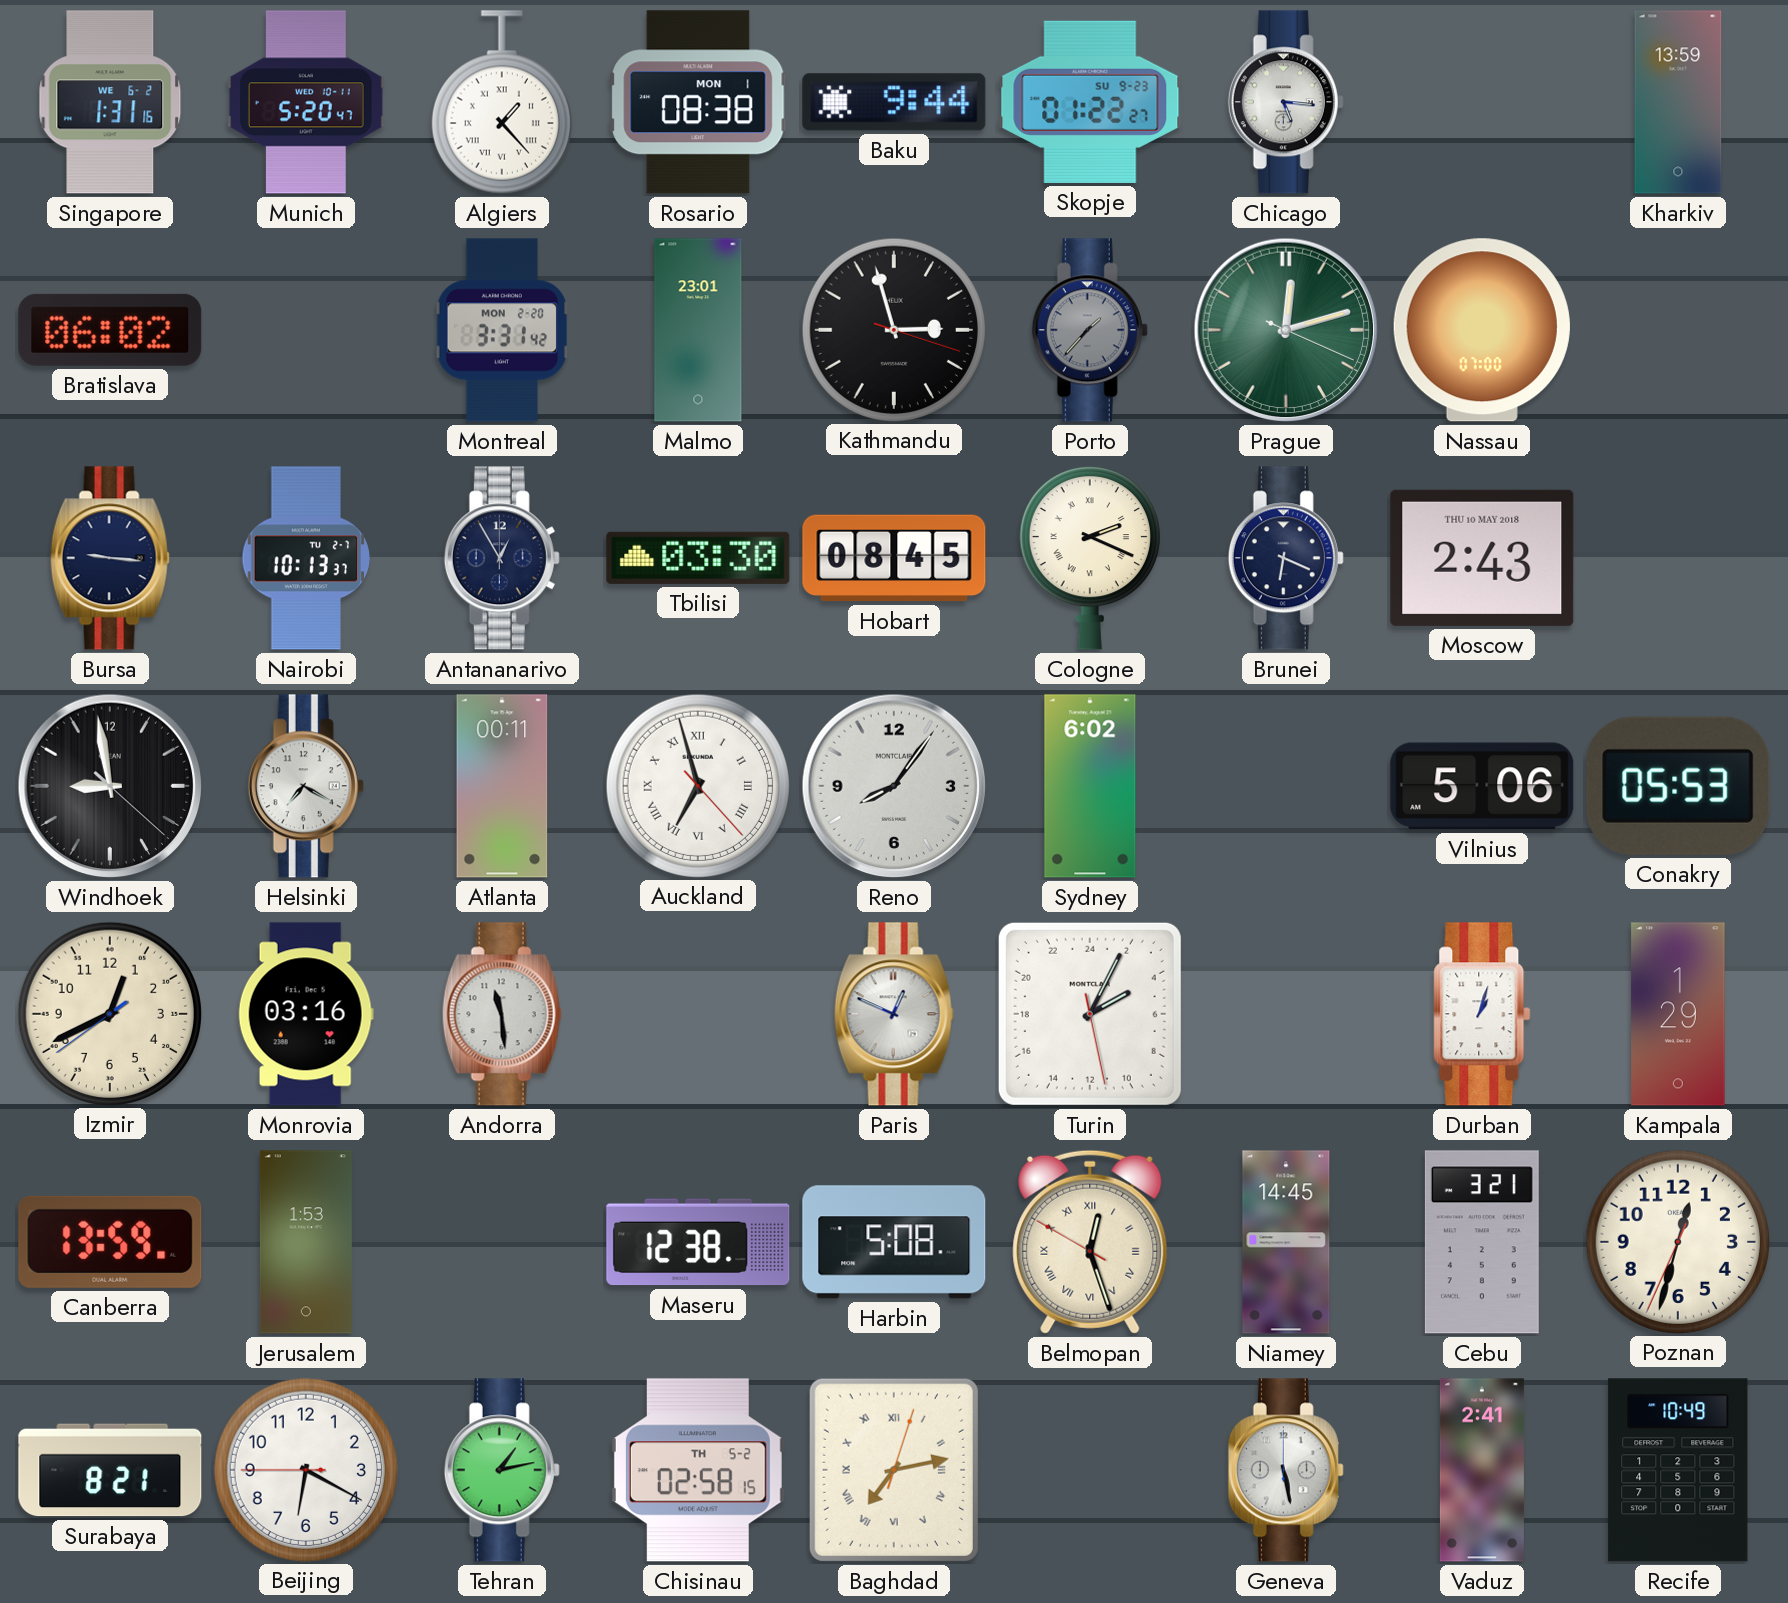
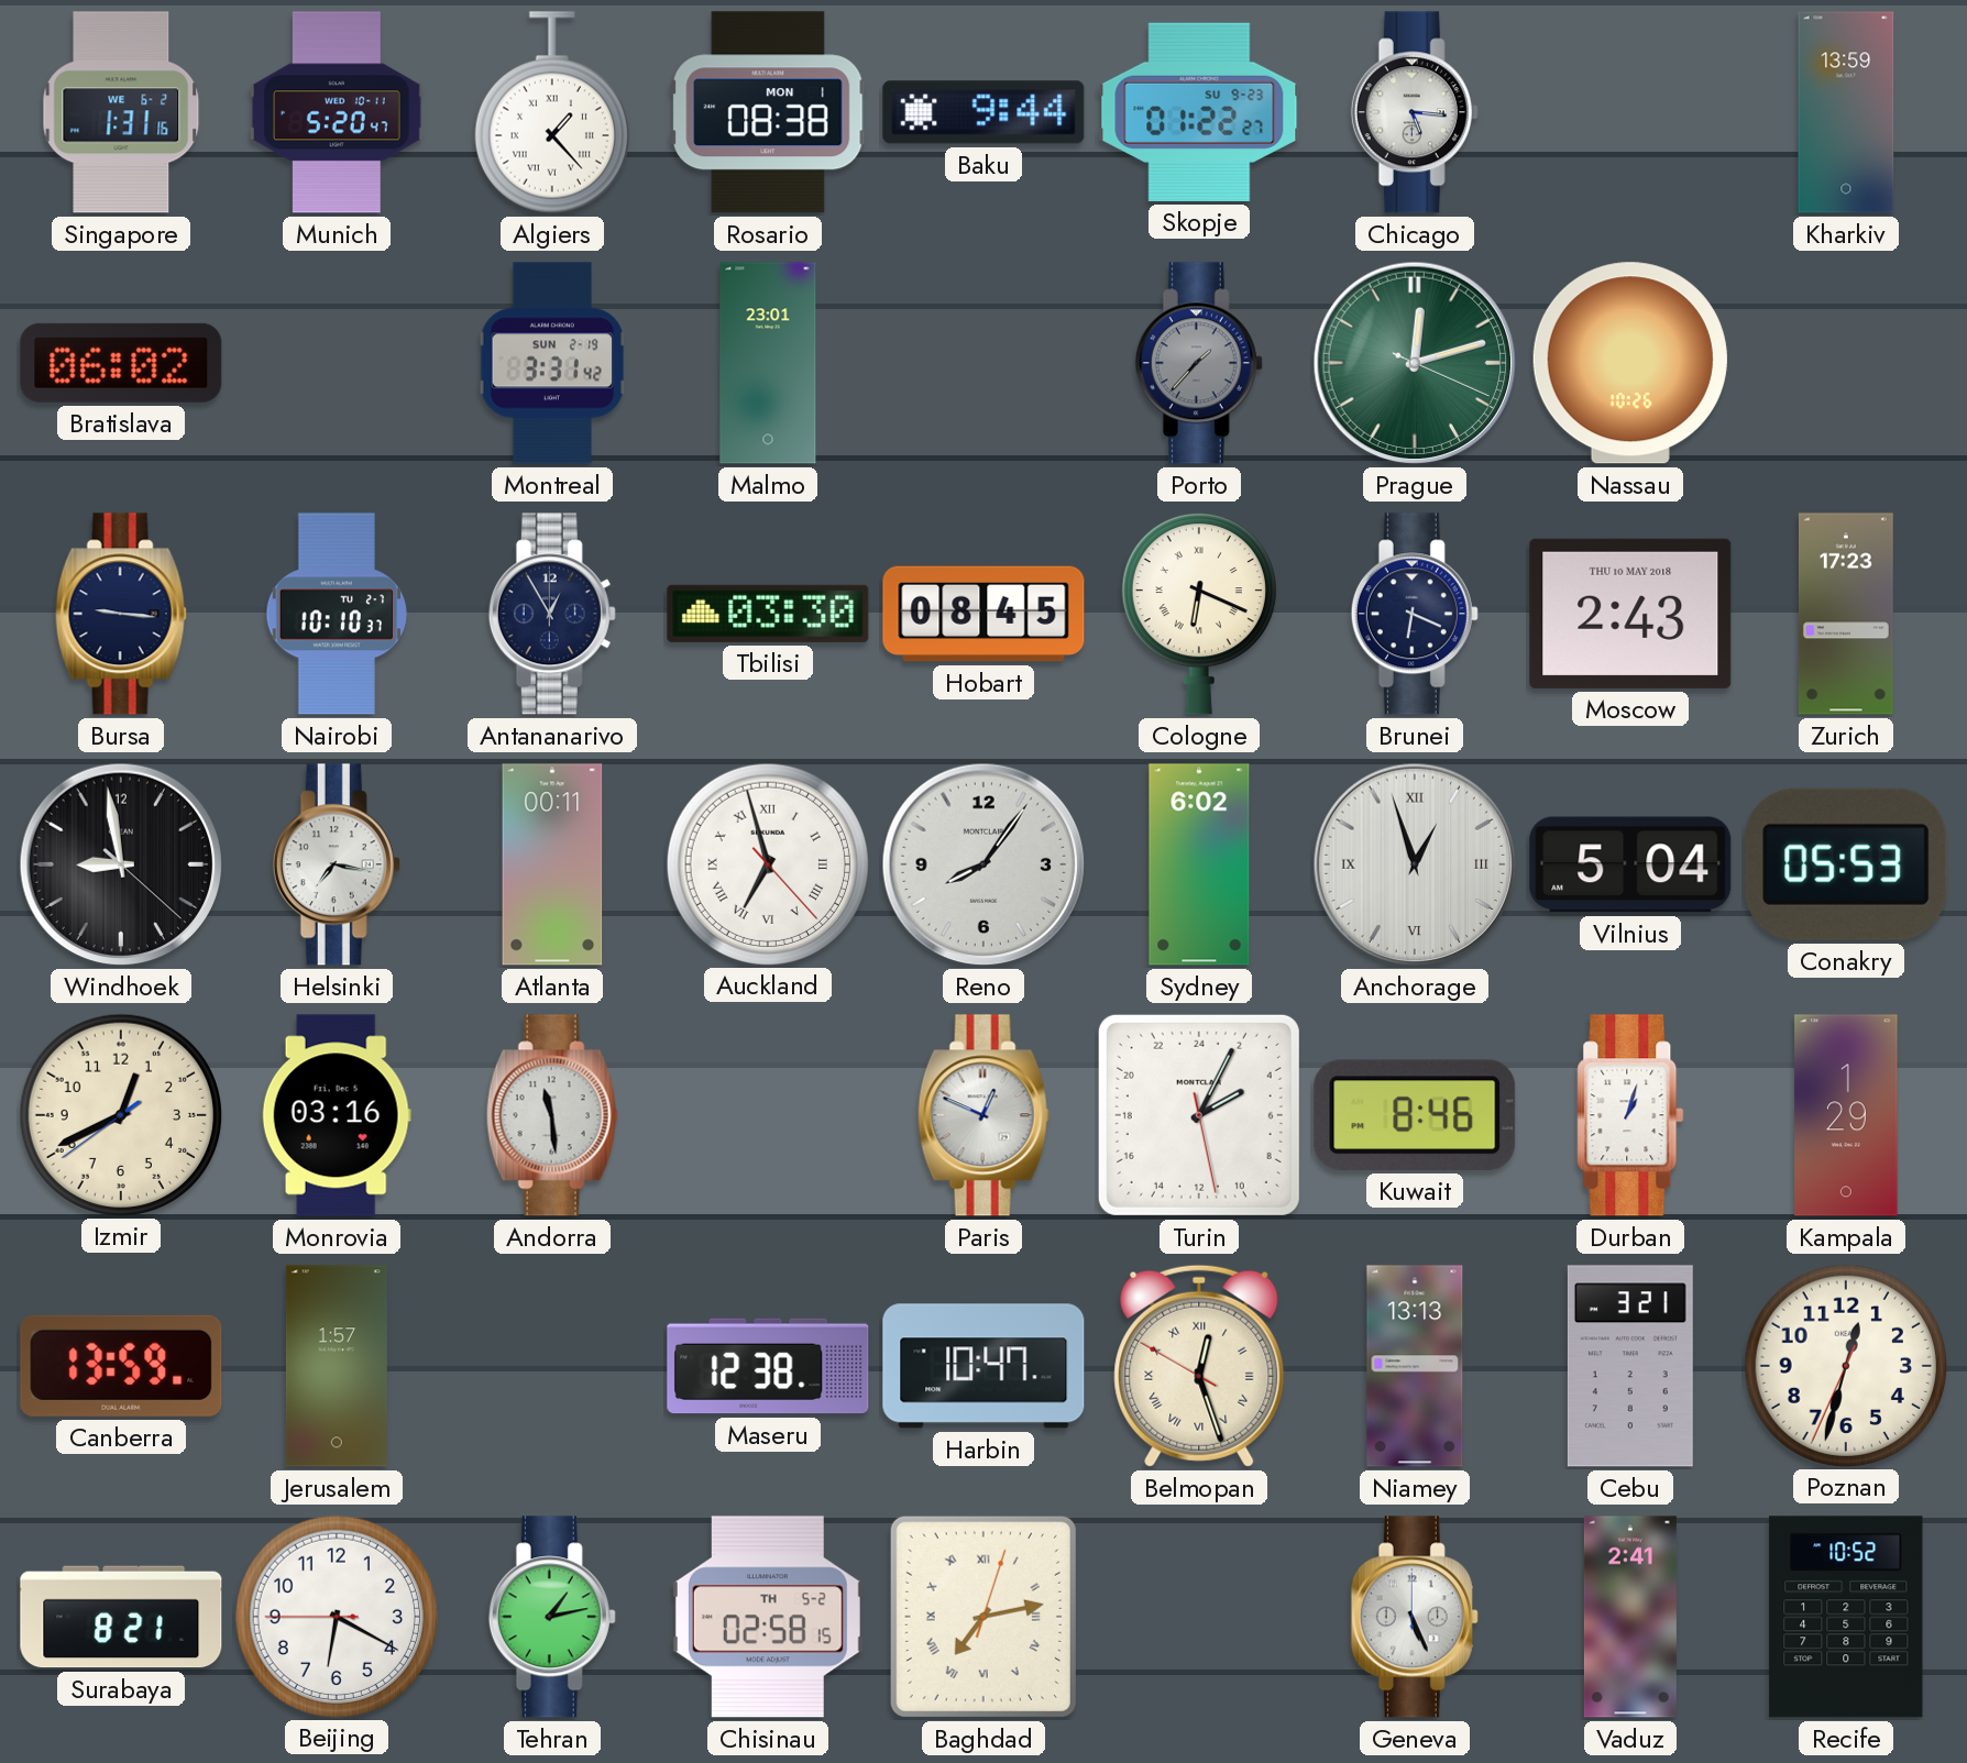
Montreal date: MON 2-20 -> SUN 2-19 (551, 363)
Kathmandu: 2:57 -> none (893, 329)
Nassau: 07:00 -> 10:26 (1630, 363)
Nairobi: 10:13 -> 10:10 (337, 614)
Cologne: 2:19 -> 6:19 (1199, 614)
Zurich: none -> 17:23 (1846, 614)
Helsinki: 7:20 -> 7:17 (337, 864)
Anchorage: none -> 12:57 (1415, 864)
Vilnius: 5:06 -> 5:04 (1630, 864)
Kuwait: none -> 8:46 (1415, 1115)
Jerusalem: 1:53 -> 1:57 (337, 1366)
Harbin: 5:08 -> 10:47 (983, 1366)
Niamey: 14:45 -> 13:13 (1415, 1366)
Geneva: 5:28 -> 5:26 (1415, 1617)
Recife: 10:49 -> 10:52 (1846, 1617)
